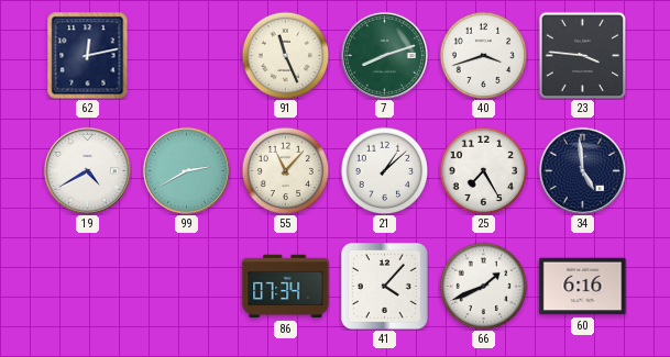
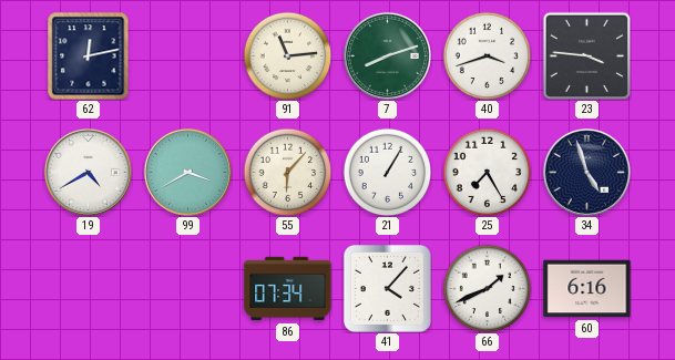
91: 11:26 -> 11:14 (287, 55)
99: 2:40 -> 3:40 (187, 172)
55: 11:07 -> 6:07 (287, 172)
21: 1:08 -> 1:05 (387, 172)
34: 4:59 -> 4:57 (586, 172)
